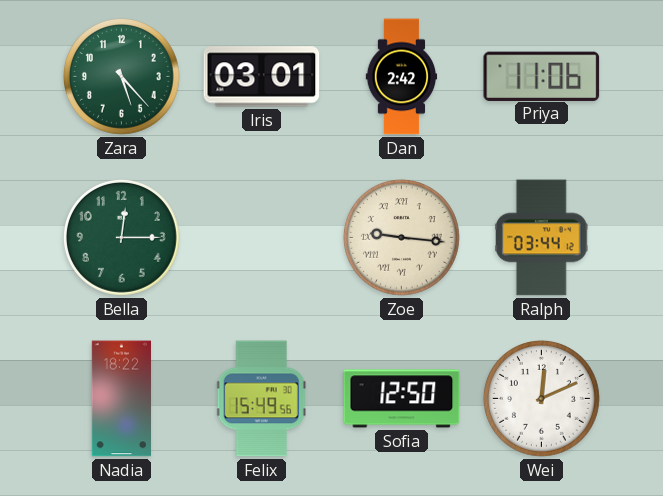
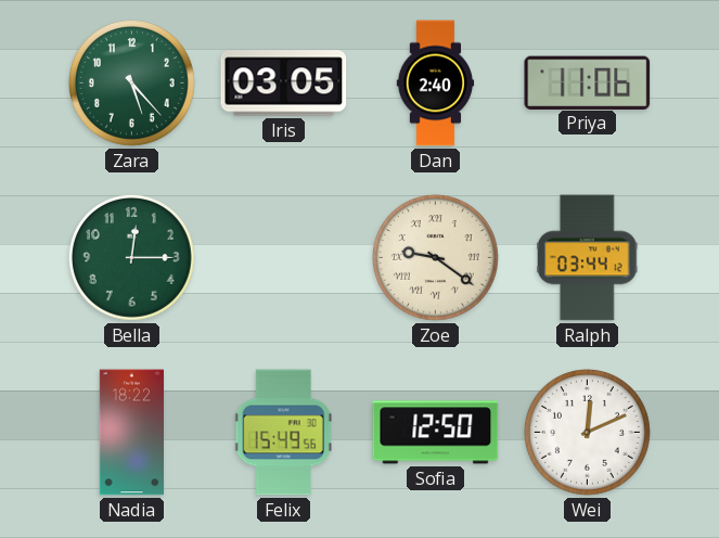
Iris: 03:01 -> 03:05 (284, 84)
Dan: 2:42 -> 2:40 (436, 84)
Zoe: 9:16 -> 9:21 (436, 258)
